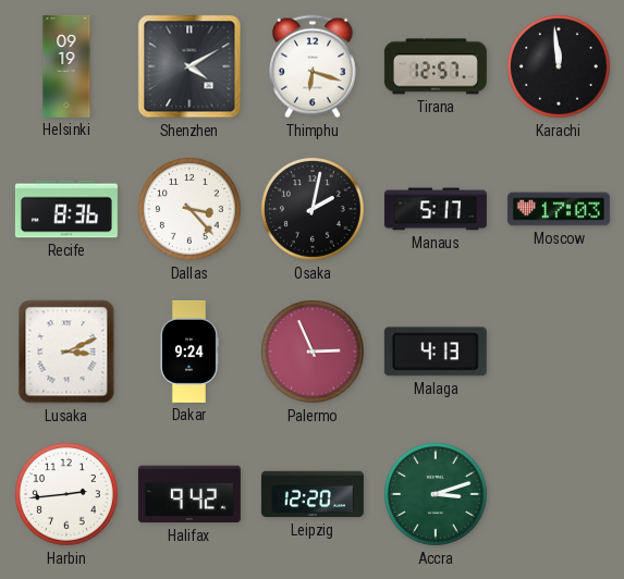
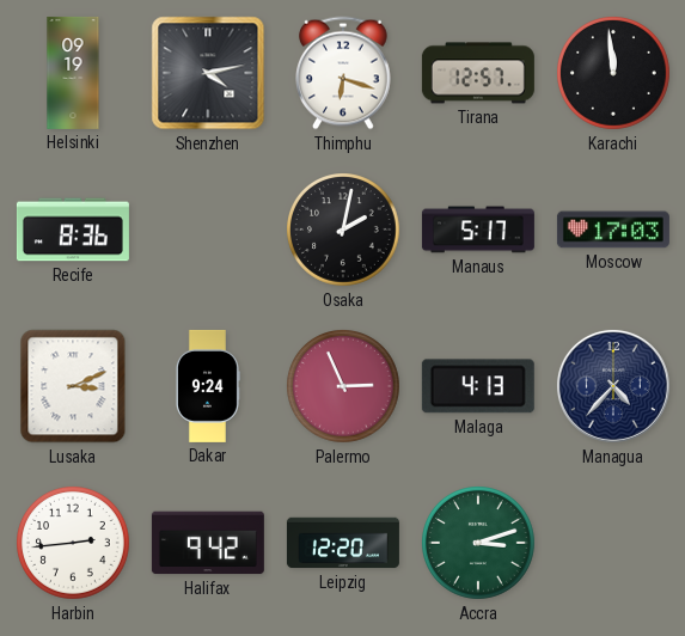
Shenzhen: 4:10 -> 4:13 (208, 73)
Dallas: 3:23 -> none (191, 210)
Managua: none -> 4:37 (613, 386)
